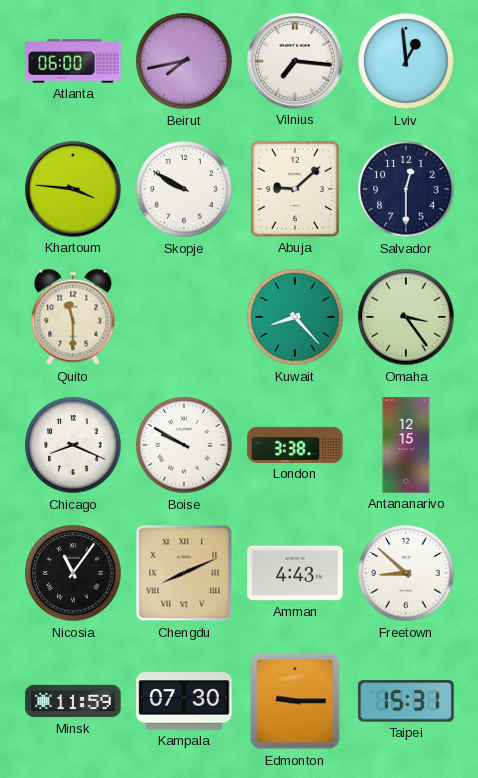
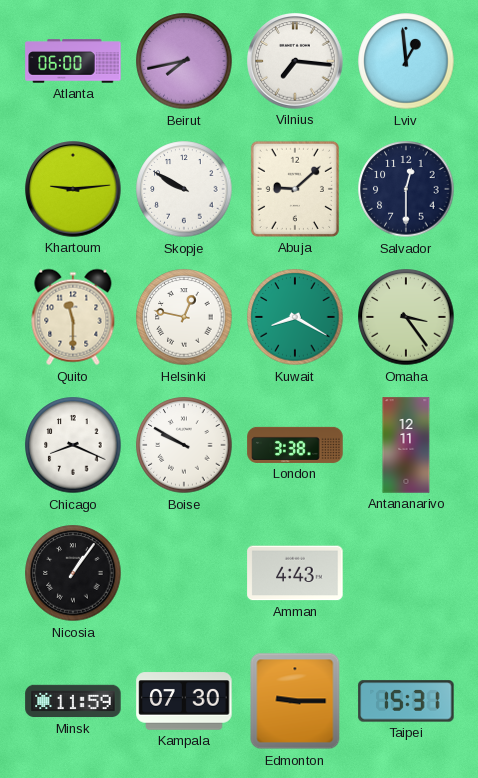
Khartoum: 3:46 -> 9:14 (73, 189)
Helsinki: none -> 12:47 (184, 317)
Kuwait: 8:23 -> 8:20 (295, 317)
Antananarivo: 12:15 -> 12:11 (406, 445)
Nicosia: 11:06 -> 1:06 (73, 573)
Chengdu: 8:11 -> none (184, 573)
Freetown: 8:52 -> none (406, 573)
